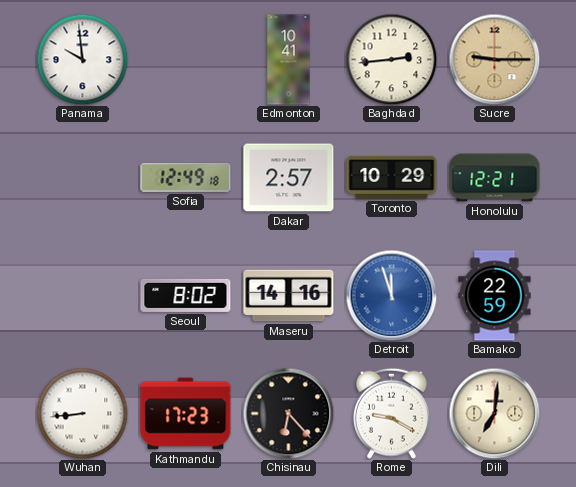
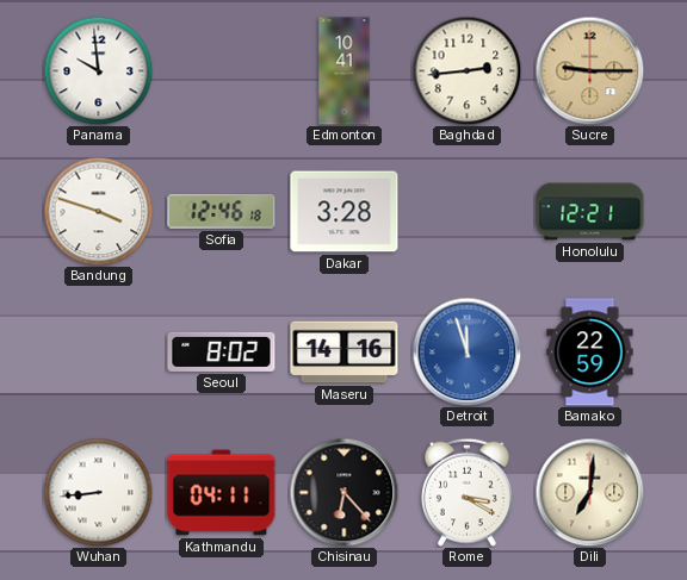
Bandung: none -> 3:48 (98, 211)
Sofia: 12:49 -> 12:46 (222, 212)
Dakar: 2:57 -> 3:28 (345, 212)
Toronto: 10:29 -> none (392, 177)
Kathmandu: 17:23 -> 04:11 (222, 493)
Rome: 9:20 -> 3:20 (466, 492)
